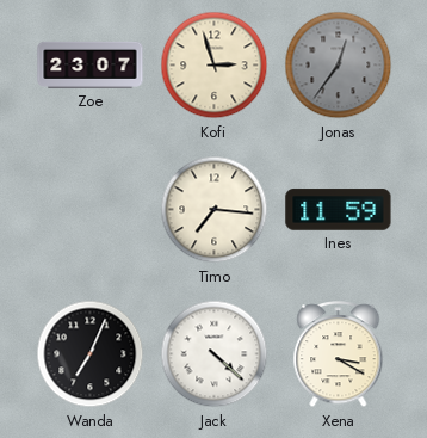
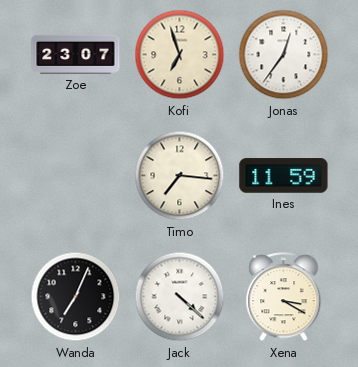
Kofi: 2:57 -> 6:57 (180, 55)
Jonas dial: grey -> white (284, 55)
